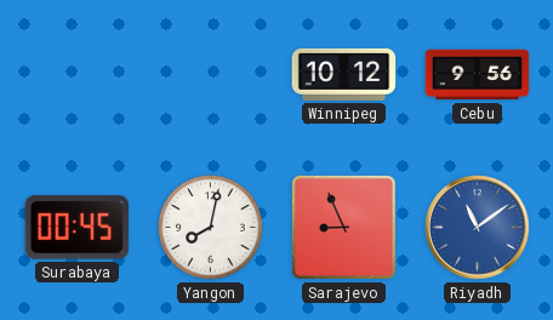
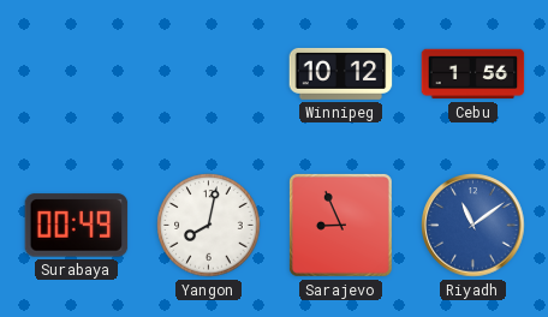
Cebu: 9:56 -> 1:56 (473, 74)
Surabaya: 00:45 -> 00:49 (77, 226)
